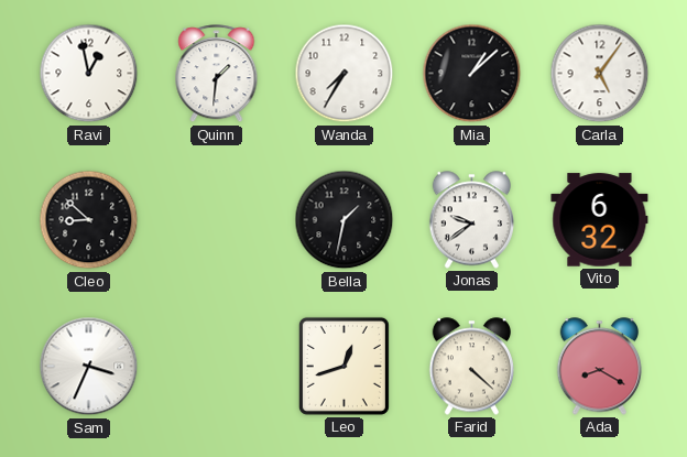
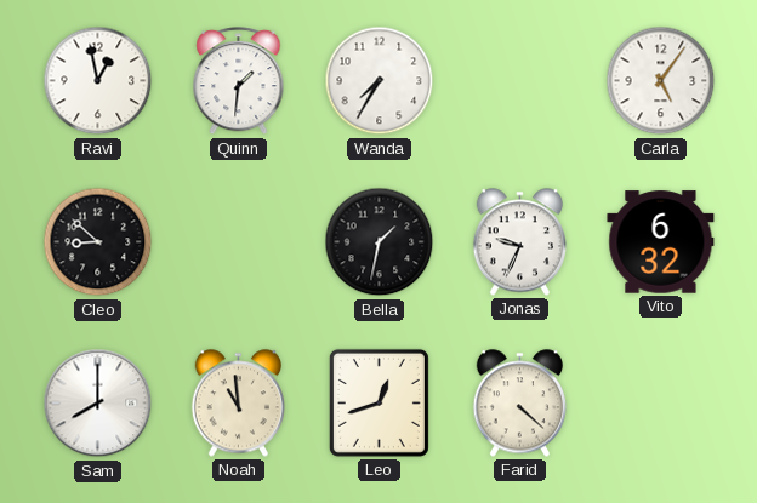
Mia: 1:08 -> none (472, 74)
Jonas: 9:39 -> 9:34 (520, 242)
Sam: 3:34 -> 8:00 (98, 404)
Noah: none -> 10:59 (239, 404)
Ada: 8:20 -> none (600, 367)
